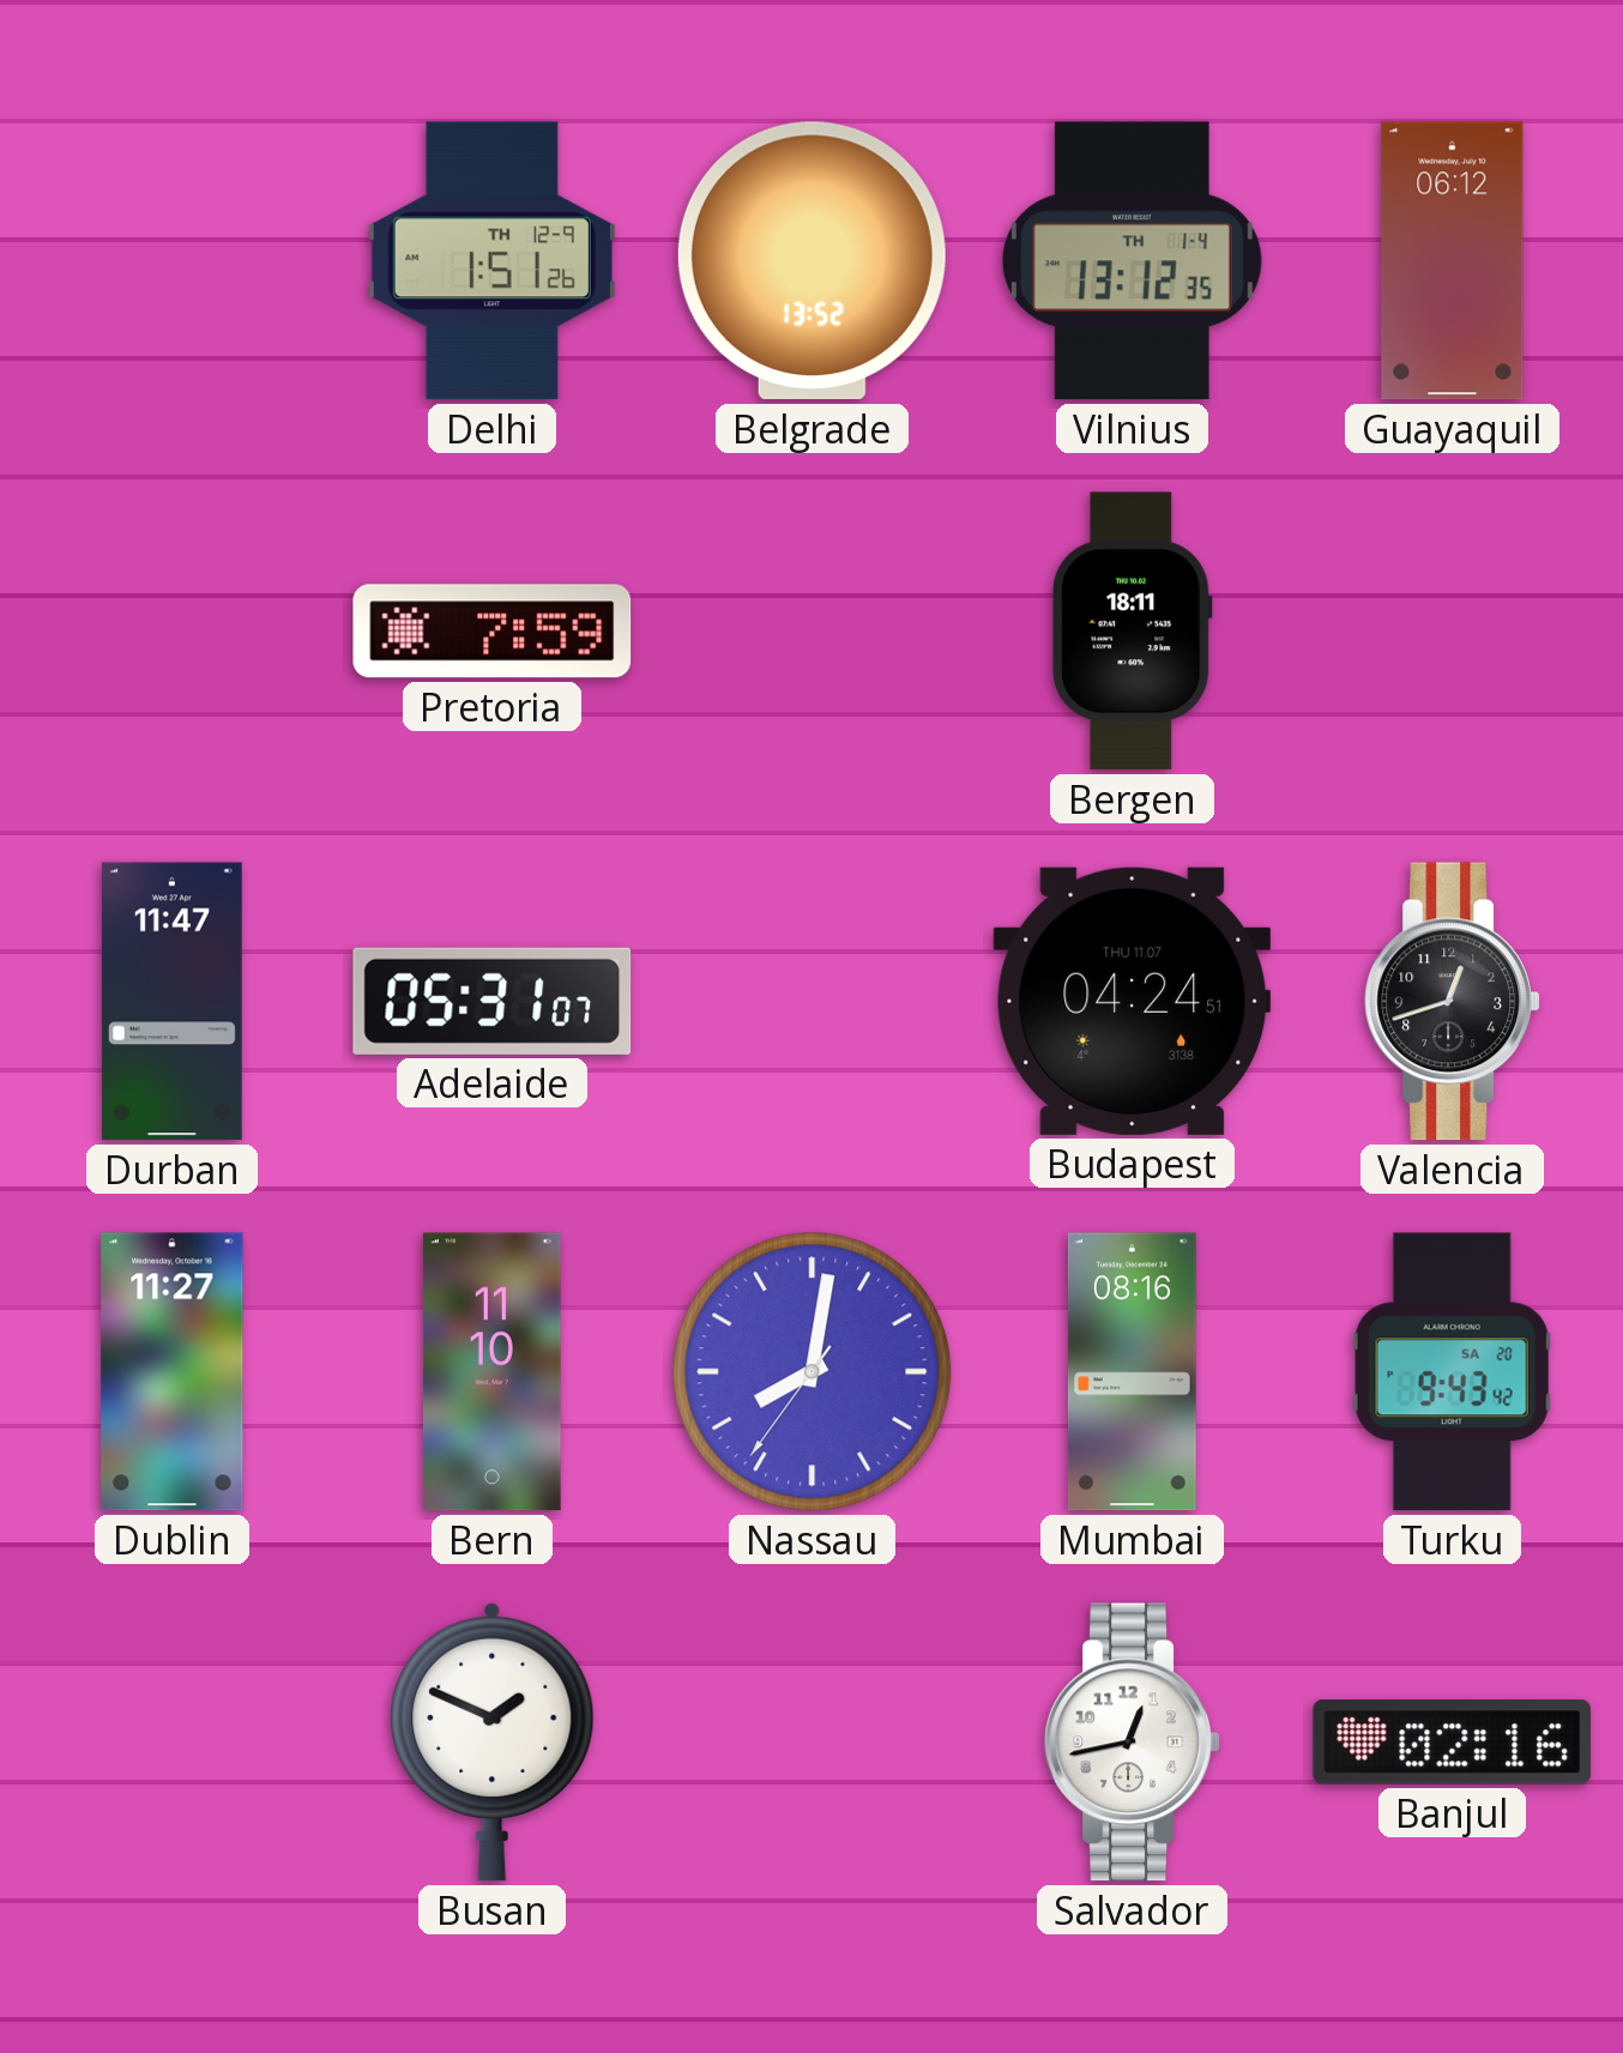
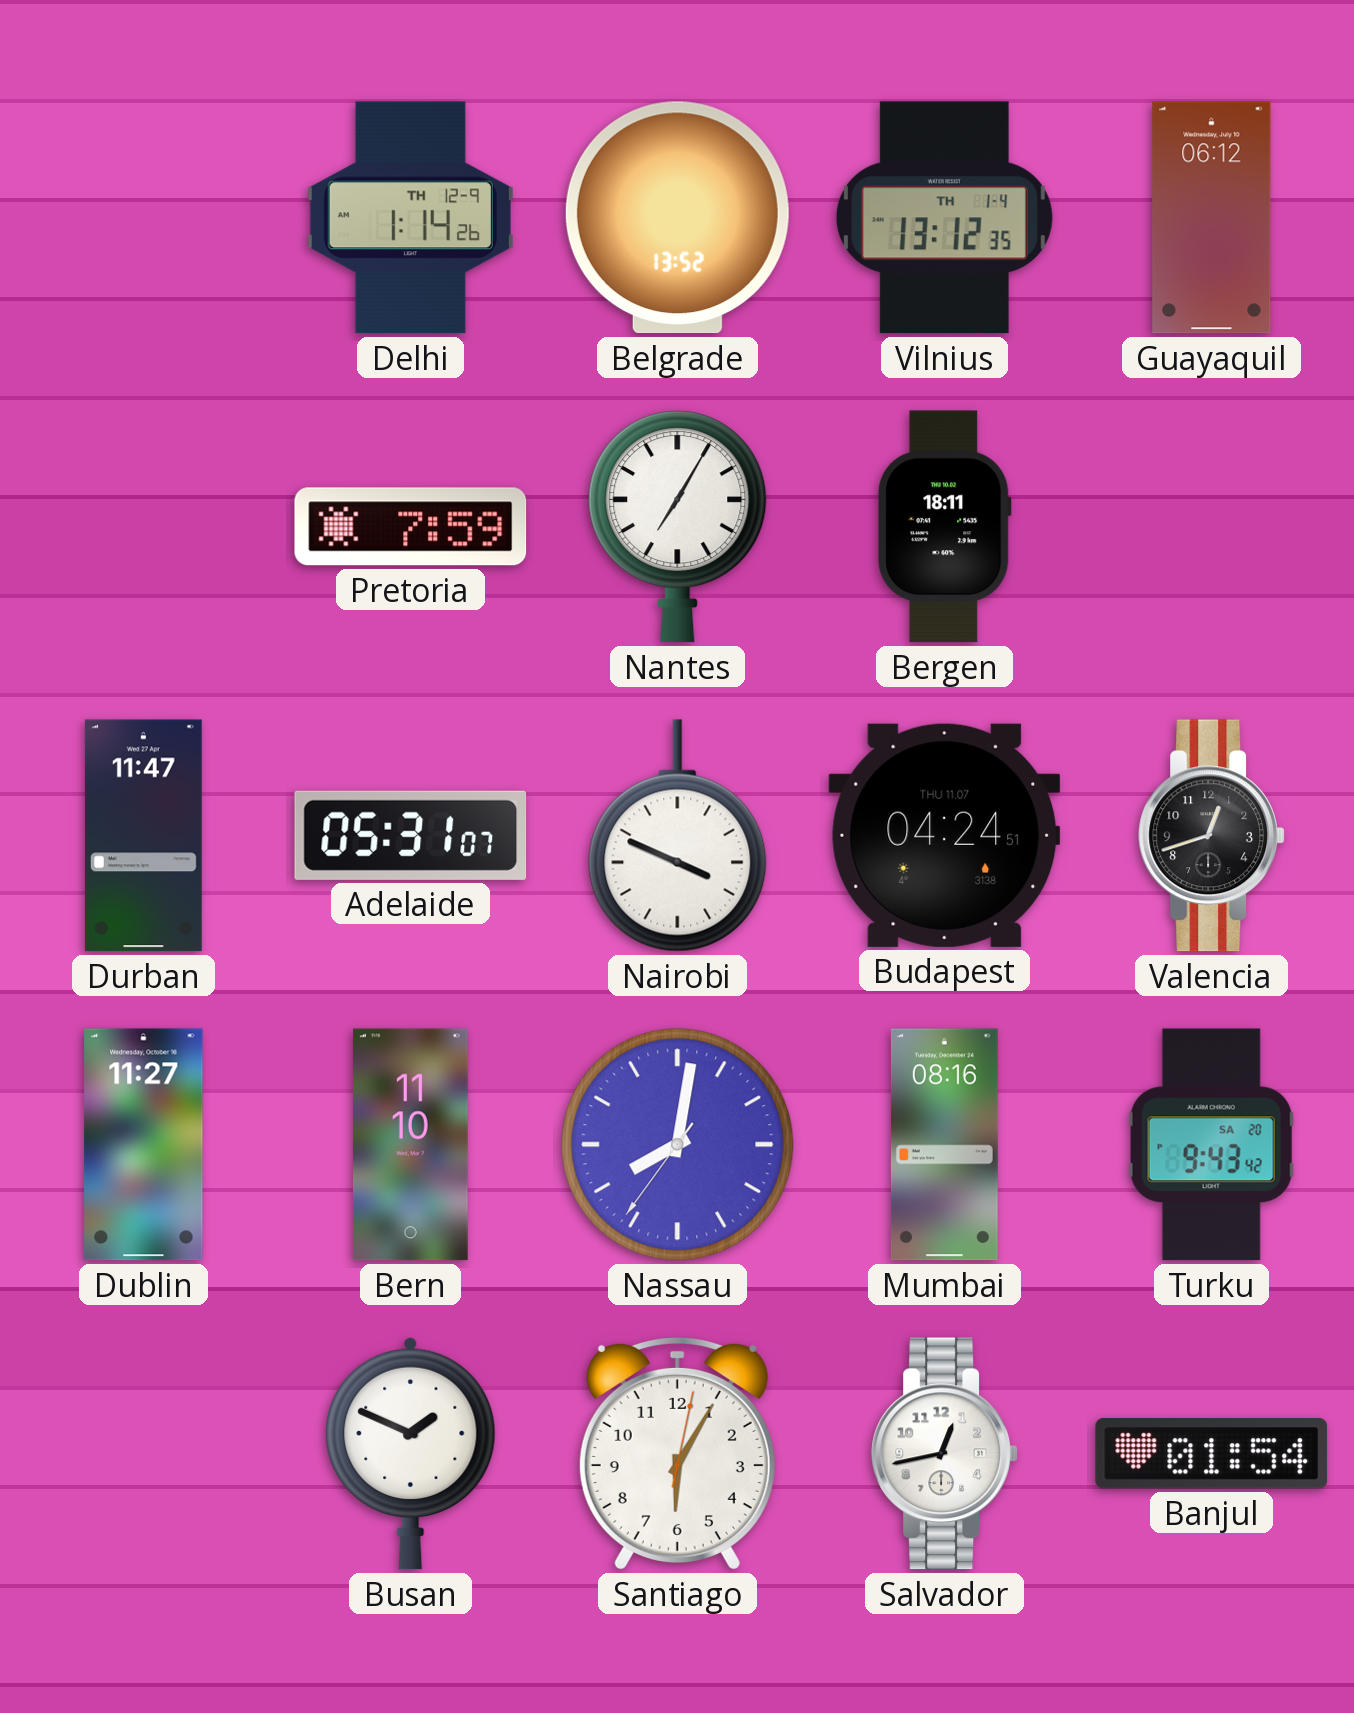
Delhi: 1:51 -> 1:14 (410, 218)
Nantes: none -> 7:05 (678, 527)
Nairobi: none -> 3:49 (678, 836)
Santiago: none -> 6:05 (677, 1453)
Banjul: 02:16 -> 01:54 (1212, 1454)
